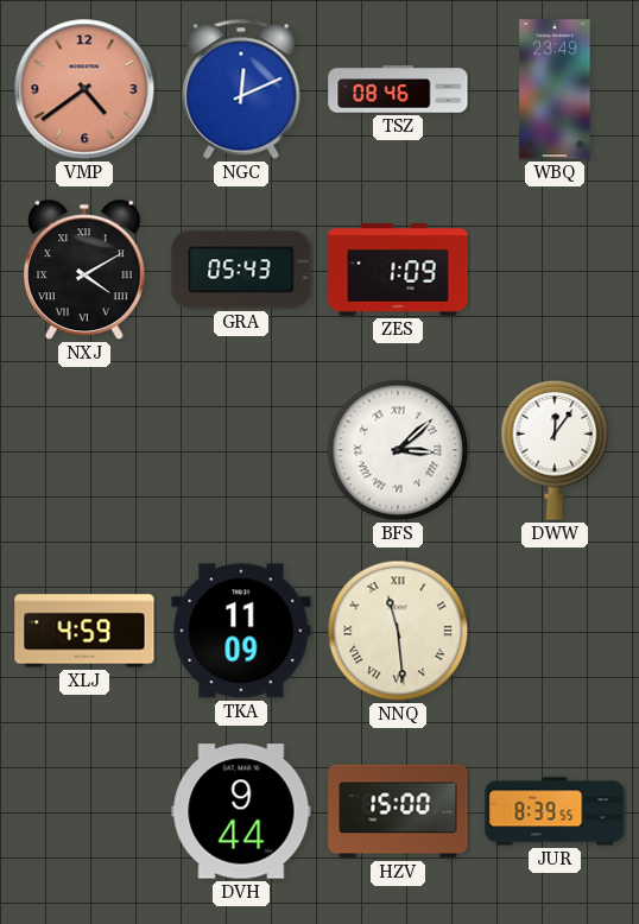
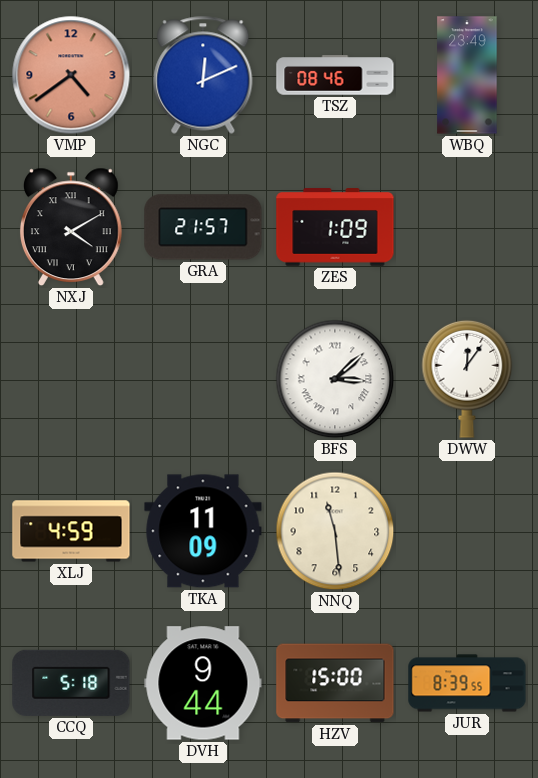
GRA: 05:43 -> 21:57 (203, 227)
NNQ numerals: Roman -> Arabic (335, 531)
CCQ: none -> 5:18 (71, 683)
